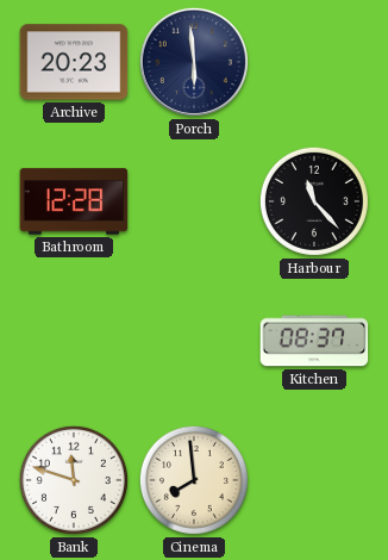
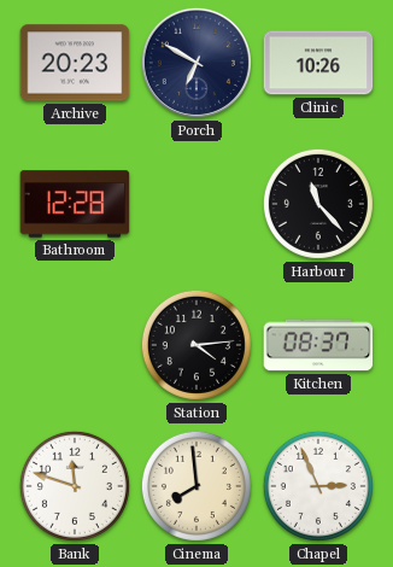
Porch: 5:59 -> 6:50 (196, 63)
Clinic: none -> 10:26 (318, 63)
Station: none -> 4:14 (196, 345)
Chapel: none -> 2:56 (318, 486)
